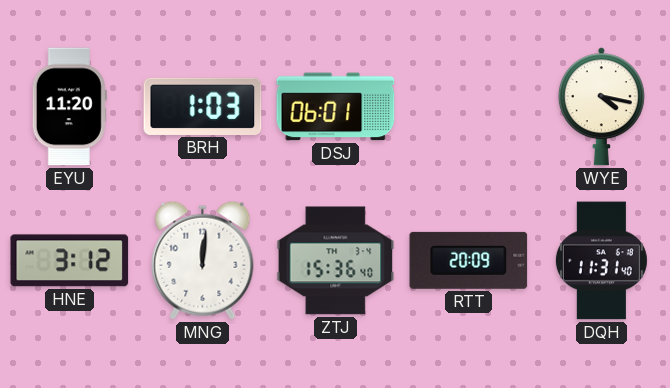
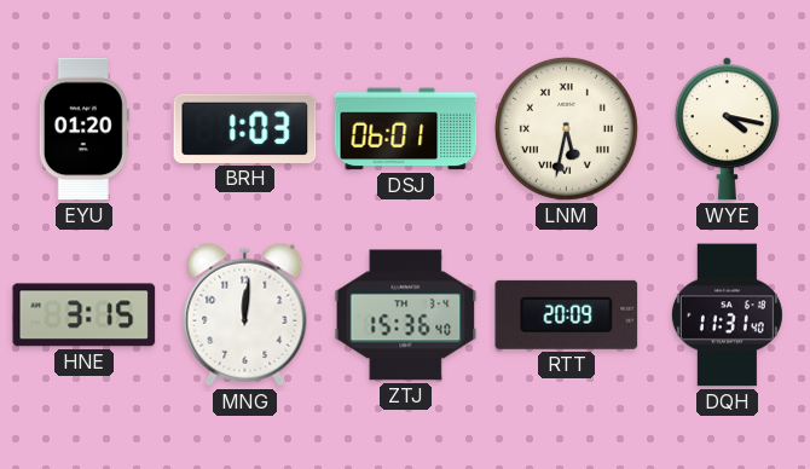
EYU: 11:20 -> 01:20 (83, 129)
LNM: none -> 5:32 (566, 128)
HNE: 3:12 -> 3:15 (85, 315)
